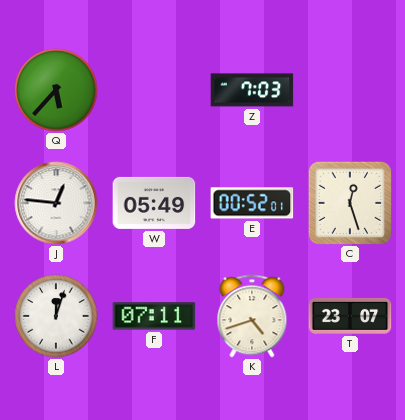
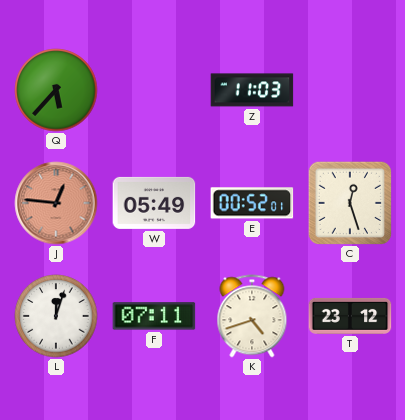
Z: 7:03 -> 11:03 (252, 90)
J dial: white -> salmon (56, 203)
T: 23:07 -> 23:12 (350, 316)
